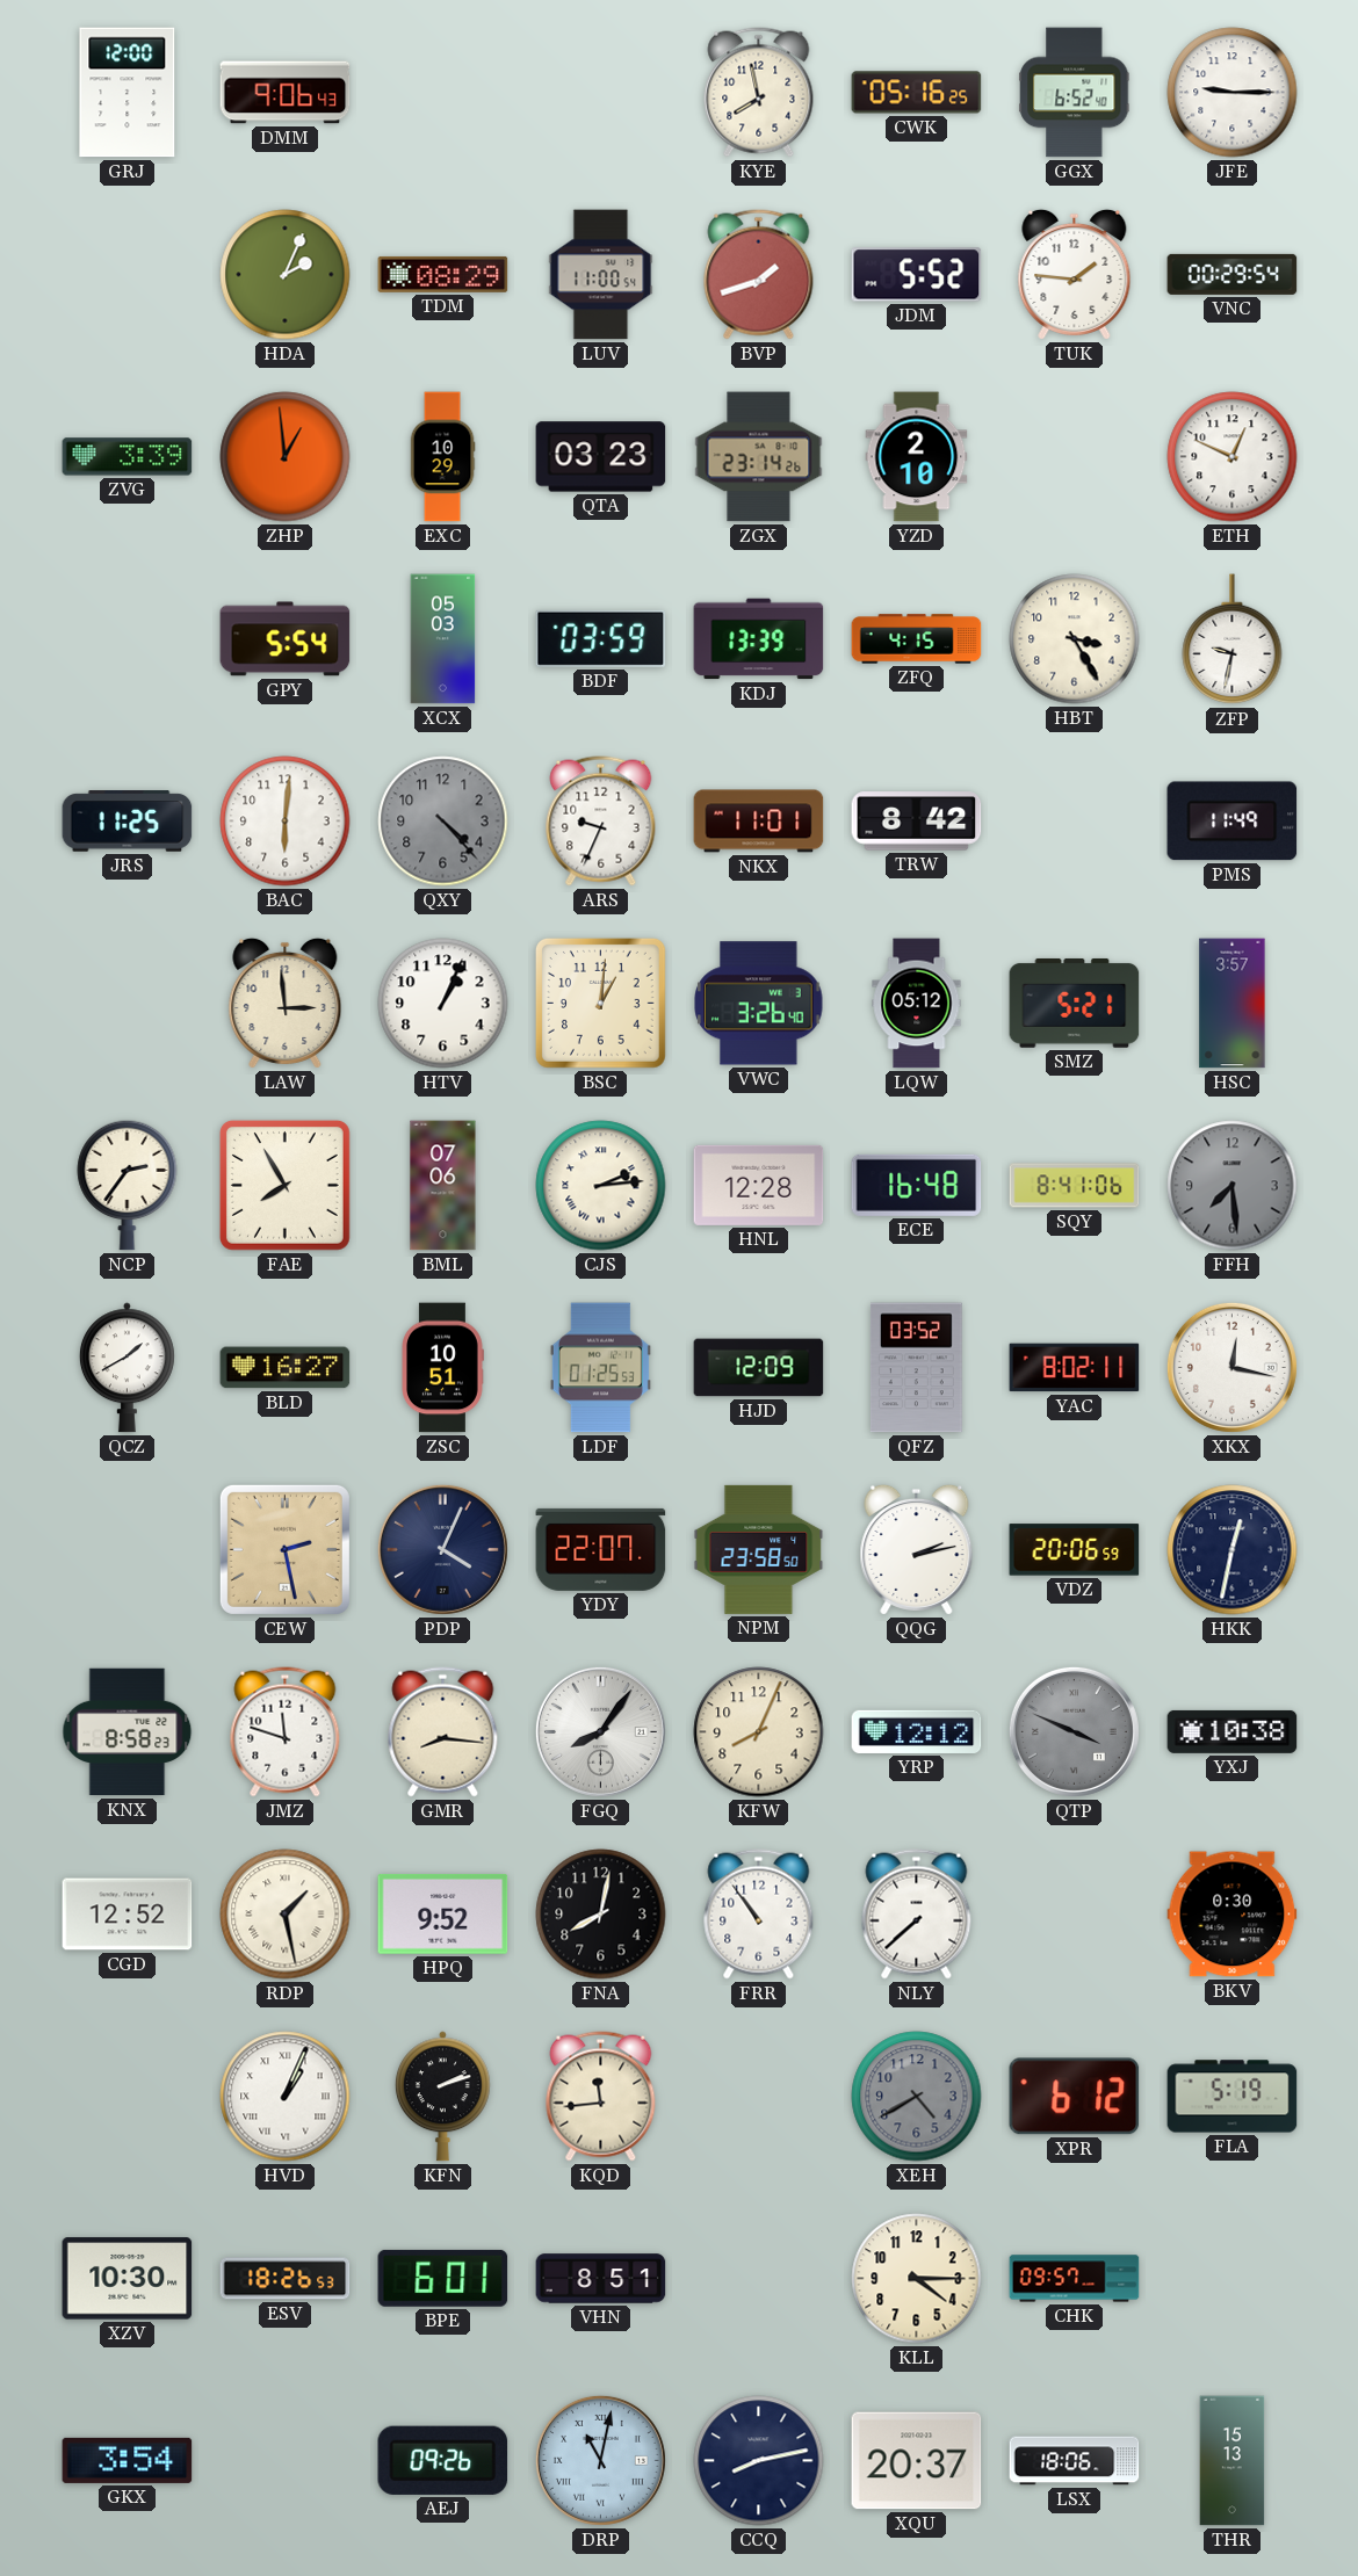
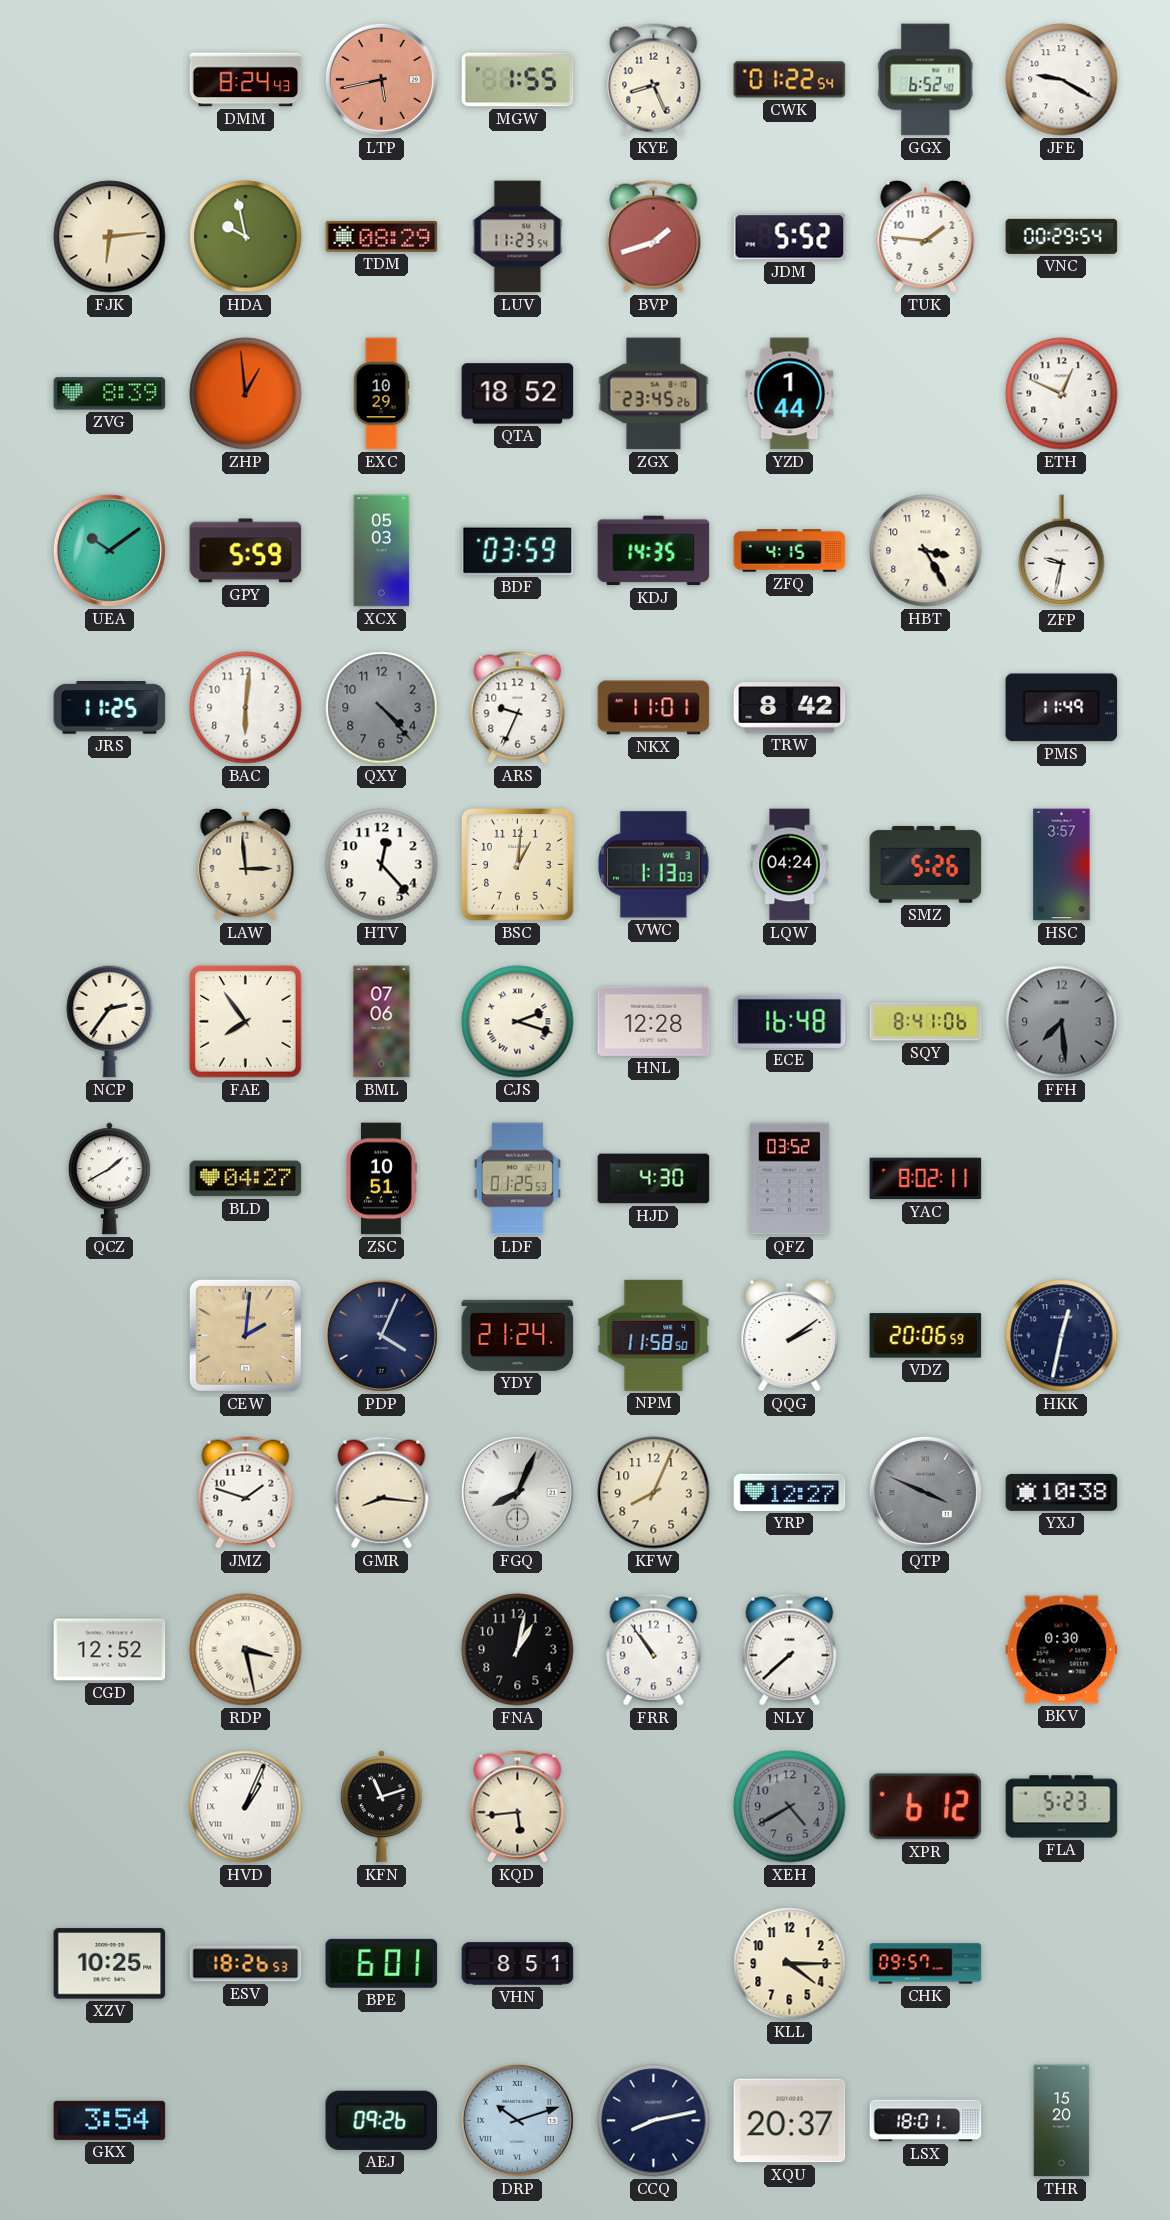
GRJ: 12:00 -> none (128, 93)
DMM: 9:06 -> 8:24 (246, 80)
LTP: none -> 5:43 (381, 79)
MGW: none -> 1:55 (518, 80)
KYE: 7:58 -> 8:26 (654, 80)
CWK: 05:16 -> 01:22 (790, 80)
JFE: 9:15 -> 9:20 (1062, 80)
FJK: none -> 6:14 (110, 237)
HDA: 2:04 -> 9:58 (246, 237)
LUV: 11:00 -> 11:23 (518, 237)
ZVG: 3:39 -> 8:39 (110, 394)
QTA: 03:23 -> 18:52 (518, 394)
ZGX: 23:14 -> 23:45 (654, 394)
YZD: 2:10 -> 1:44 (790, 394)
UEA: none -> 10:09 (109, 550)
GPY: 5:54 -> 5:59 (246, 551)
KDJ: 13:39 -> 14:35 (654, 551)
HTV: 1:04 -> 12:23 (382, 865)
VWC: 3:26 -> 1:13 (654, 865)
LQW: 05:12 -> 04:24 (790, 865)
SMZ: 5:21 -> 5:26 (926, 864)
FAE: 7:55 -> 7:54 (245, 1021)
CJS: 2:14 -> 2:18 (518, 1022)
BLD: 16:27 -> 04:27 (246, 1179)
HJD: 12:09 -> 4:30 (654, 1179)
XKX: 12:17 -> none (1231, 1367)
CEW: 2:28 -> 2:01 (245, 1335)
YDY: 22:07 -> 21:24 (518, 1335)
NPM: 23:58 -> 11:58 (654, 1335)
QQG: 2:13 -> 2:09 (790, 1335)
KNX: 8:58 -> none (128, 1732)
JMZ: 11:48 -> 1:48 (246, 1493)
FGQ: 8:06 -> 8:04 (517, 1492)
YRP: 12:12 -> 12:27 (790, 1492)
RDP: 1:28 -> 3:28 (246, 1650)
HPQ: 9:52 -> none (443, 1913)
FNA: 8:02 -> 1:02 (518, 1650)
KFN: 2:12 -> 11:12 (381, 1807)
KQD: 11:44 -> 5:44 (518, 1807)
FLA: 5:19 -> 5:23 (1062, 1807)
XZV: 10:30 -> 10:25 (110, 1964)
DRP: 11:02 -> 10:12 (517, 2120)
LSX: 18:06 -> 18:01 (926, 2121)
THR: 15:13 -> 15:20 (1062, 2121)
